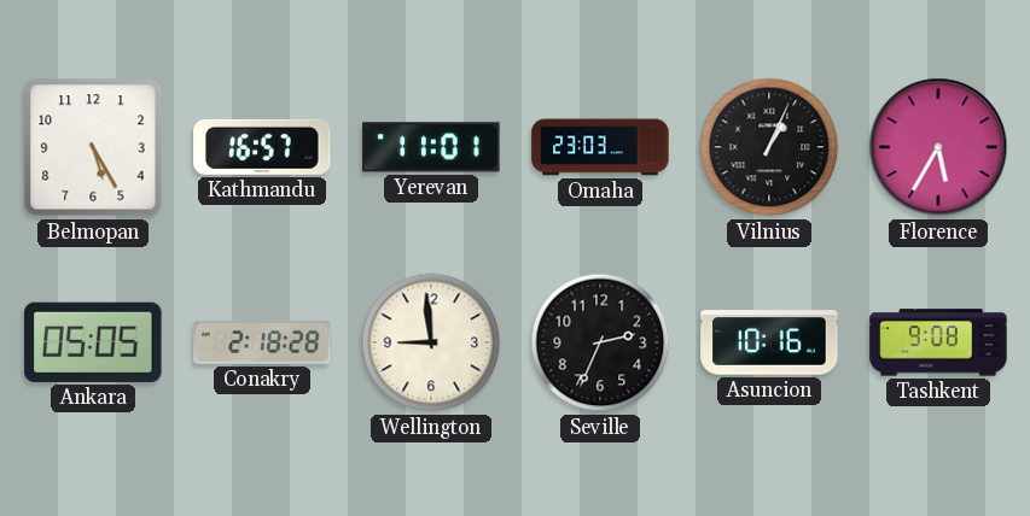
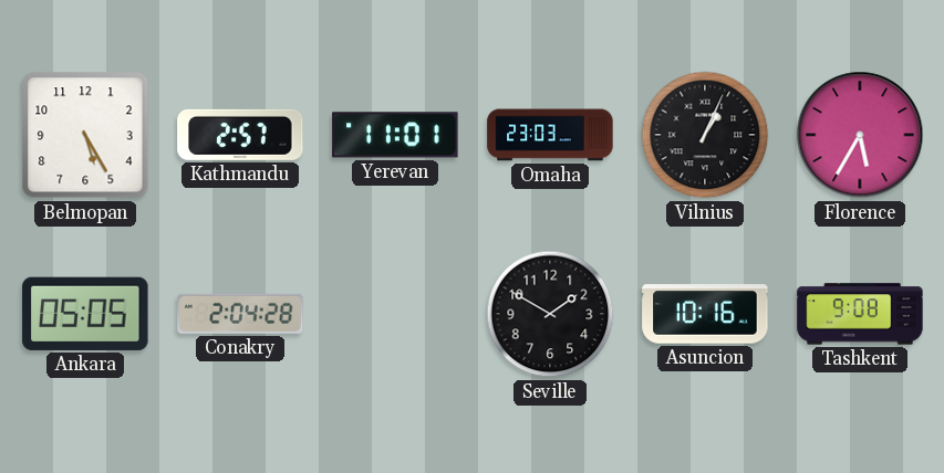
Kathmandu: 16:57 -> 2:57 (240, 135)
Conakry: 2:18 -> 2:04 (240, 314)
Wellington: 8:59 -> none (431, 342)
Seville: 2:34 -> 1:50 (550, 314)
